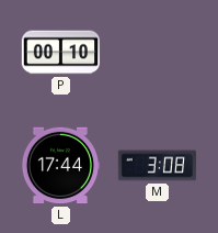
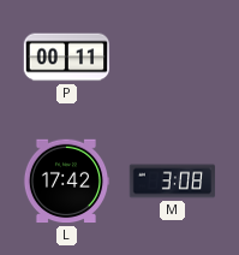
P: 00:10 -> 00:11 (67, 58)
L: 17:44 -> 17:42 (66, 182)
